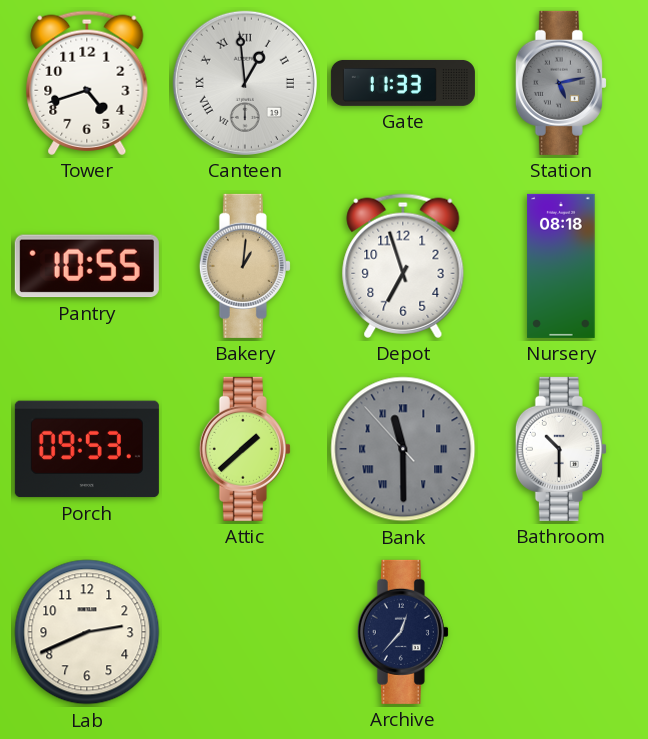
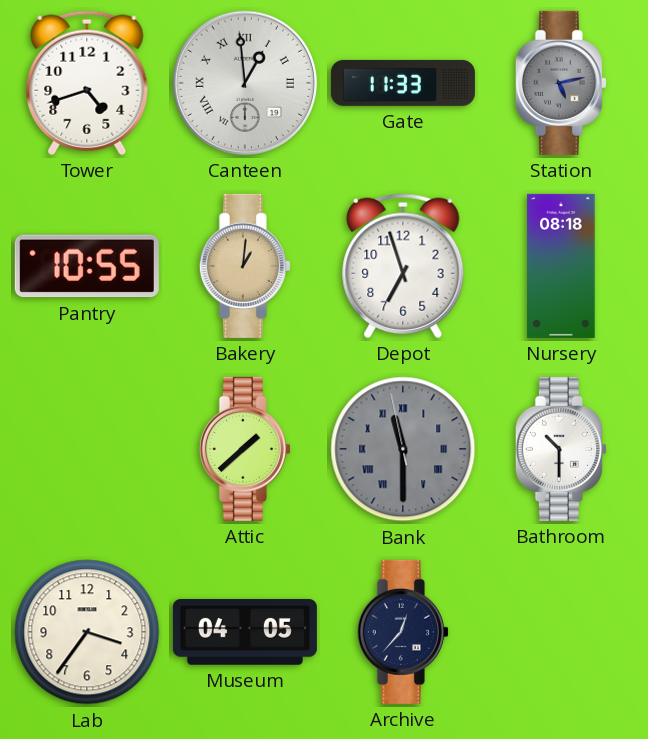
Porch: 09:53 -> none (87, 449)
Bank: 11:29:53 -> 11:29:58 (403, 449)
Lab: 2:41 -> 3:36 (87, 632)
Museum: none -> 04:05 (245, 632)
